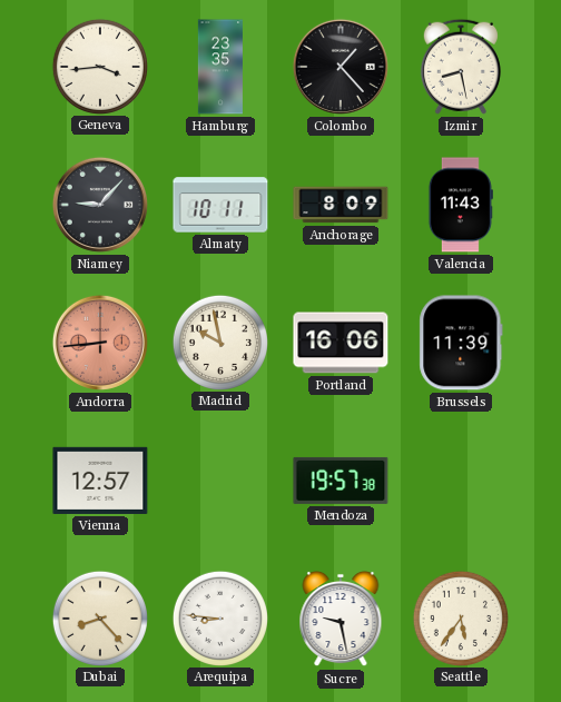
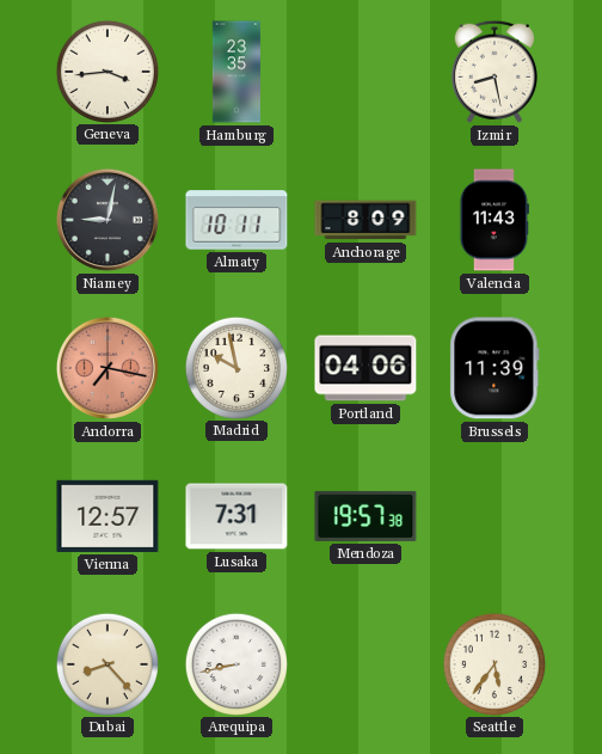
Colombo: 1:23 -> none (341, 67)
Niamey: 9:07 -> 9:02 (107, 220)
Andorra: 8:44 -> 7:17 (107, 368)
Portland: 16:06 -> 04:06 (365, 368)
Lusaka: none -> 7:31 (236, 516)
Arequipa: 8:46 -> 8:43 (235, 663)
Sucre: 9:28 -> none (341, 619)
